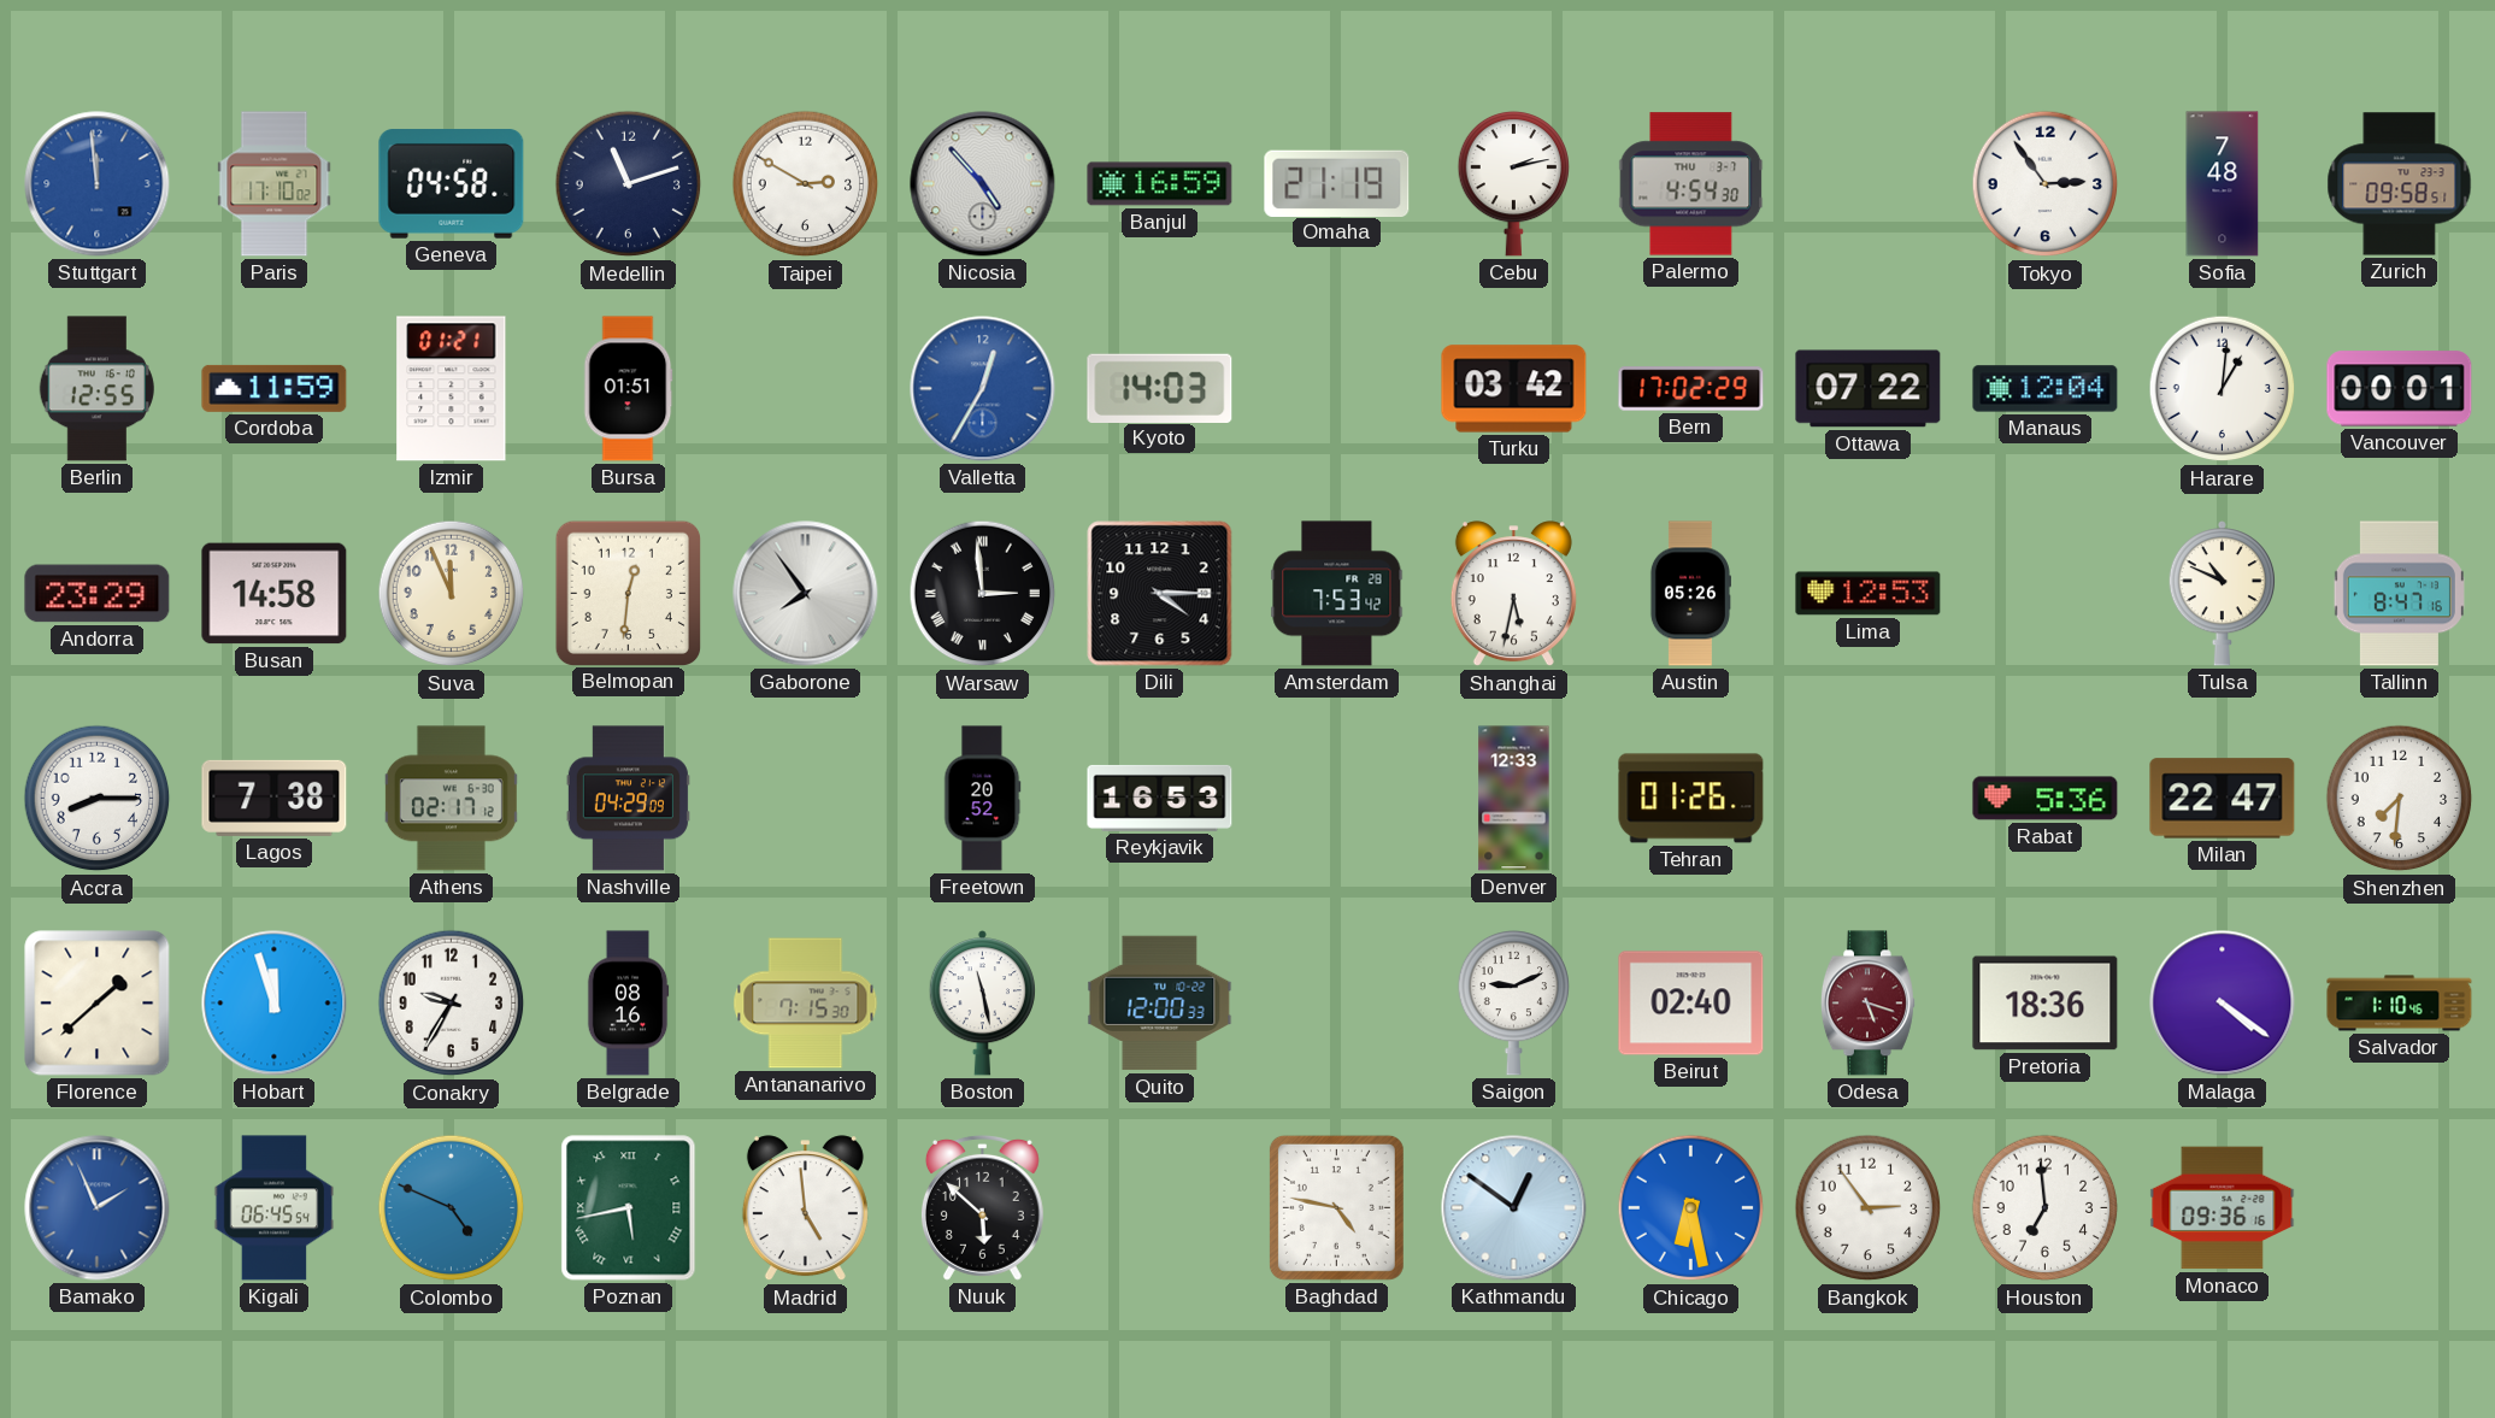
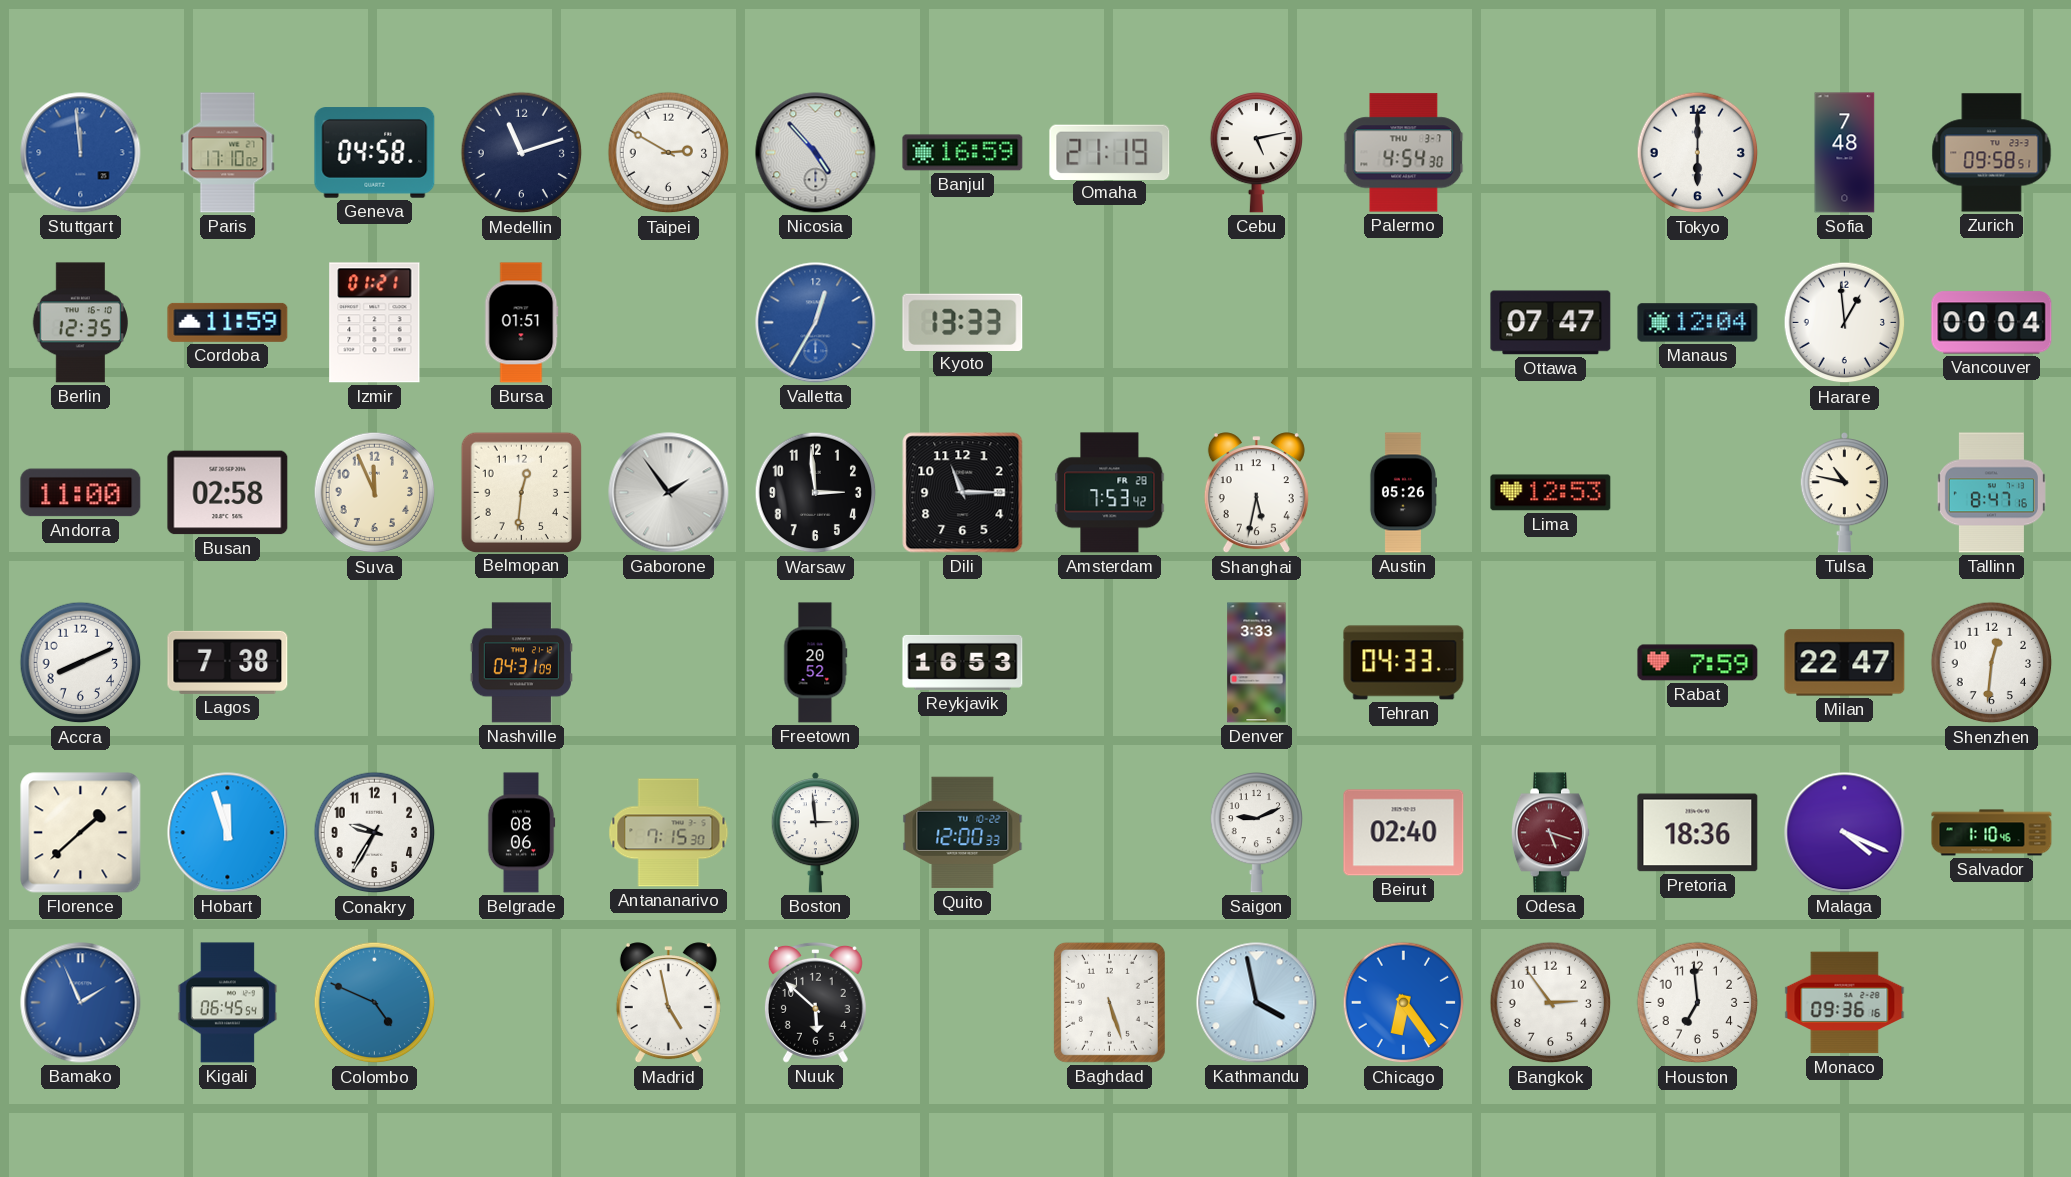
Cebu: 2:13 -> 5:13 (1256, 152)
Tokyo: 2:54 -> 6:00 (1698, 153)
Berlin: 12:55 -> 12:35 (80, 323)
Kyoto: 14:03 -> 13:33 (963, 322)
Turku: 03:42 -> none (1514, 389)
Bern: 17:02 -> none (1691, 389)
Ottawa: 07:22 -> 07:47 (1551, 323)
Harare: 1:01 -> 12:59 (1845, 323)
Vancouver: 00:01 -> 00:04 (1992, 323)
Andorra: 23:29 -> 11:00 (81, 493)
Busan: 14:58 -> 02:58 (228, 493)
Gaborone: 7:54 -> 1:54 (669, 493)
Warsaw numerals: Roman -> Arabic (816, 493)
Dili: 4:15 -> 11:15 (963, 493)
Tulsa: 10:49 -> 10:47 (1844, 493)
Accra: 8:15 -> 8:11 (81, 663)
Athens: 02:17 -> none (451, 799)
Nashville: 04:29 -> 04:31 (521, 663)
Denver: 12:33 -> 3:33 (1257, 663)
Tehran: 01:26 -> 04:33 (1404, 663)
Rabat: 5:36 -> 7:59 (1698, 663)
Shenzhen: 7:31 -> 12:31 (1992, 663)
Belgrade: 08:16 -> 08:06 (521, 833)
Boston: 11:28 -> 2:59 (815, 833)
Malaga: 4:21 -> 4:19 (1845, 833)
Poznan: 5:43 -> none (629, 1208)
Madrid: 4:59 -> 4:58 (668, 1003)
Baghdad: 4:47 -> 5:27 (1109, 1002)
Kathmandu: 12:51 -> 3:58 (1257, 1003)
Chicago: 6:28 -> 6:24 (1404, 1003)
